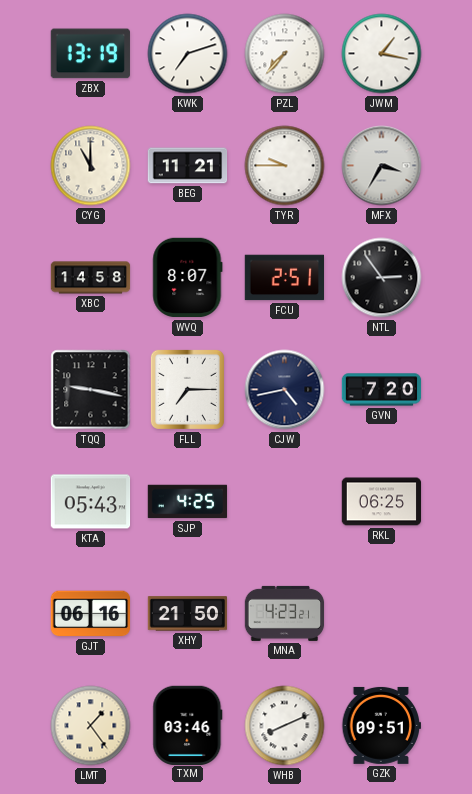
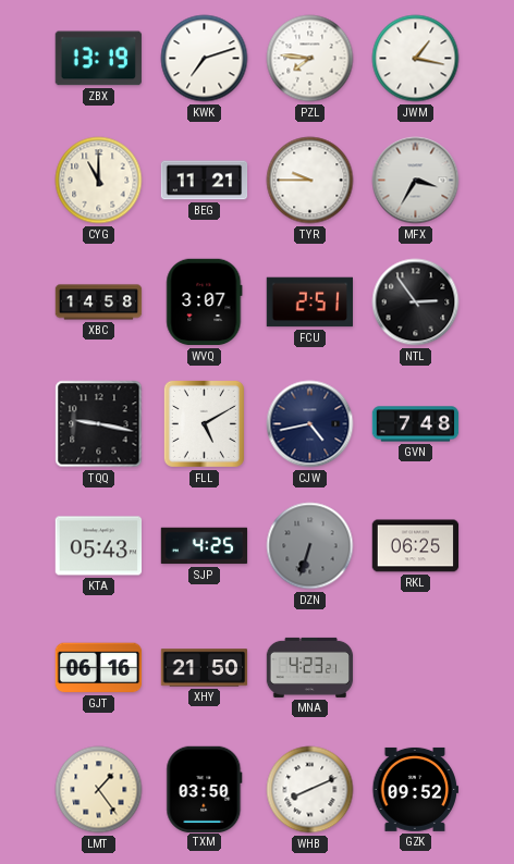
PZL: 7:37 -> 7:46 (310, 59)
WVQ: 8:07 -> 3:07 (205, 303)
FLL: 7:15 -> 5:10 (204, 423)
GVN: 7:20 -> 7:48 (416, 424)
DZN: none -> 6:33 (310, 546)
TXM: 03:46 -> 03:50 (205, 789)
GZK: 09:51 -> 09:52 (415, 789)
